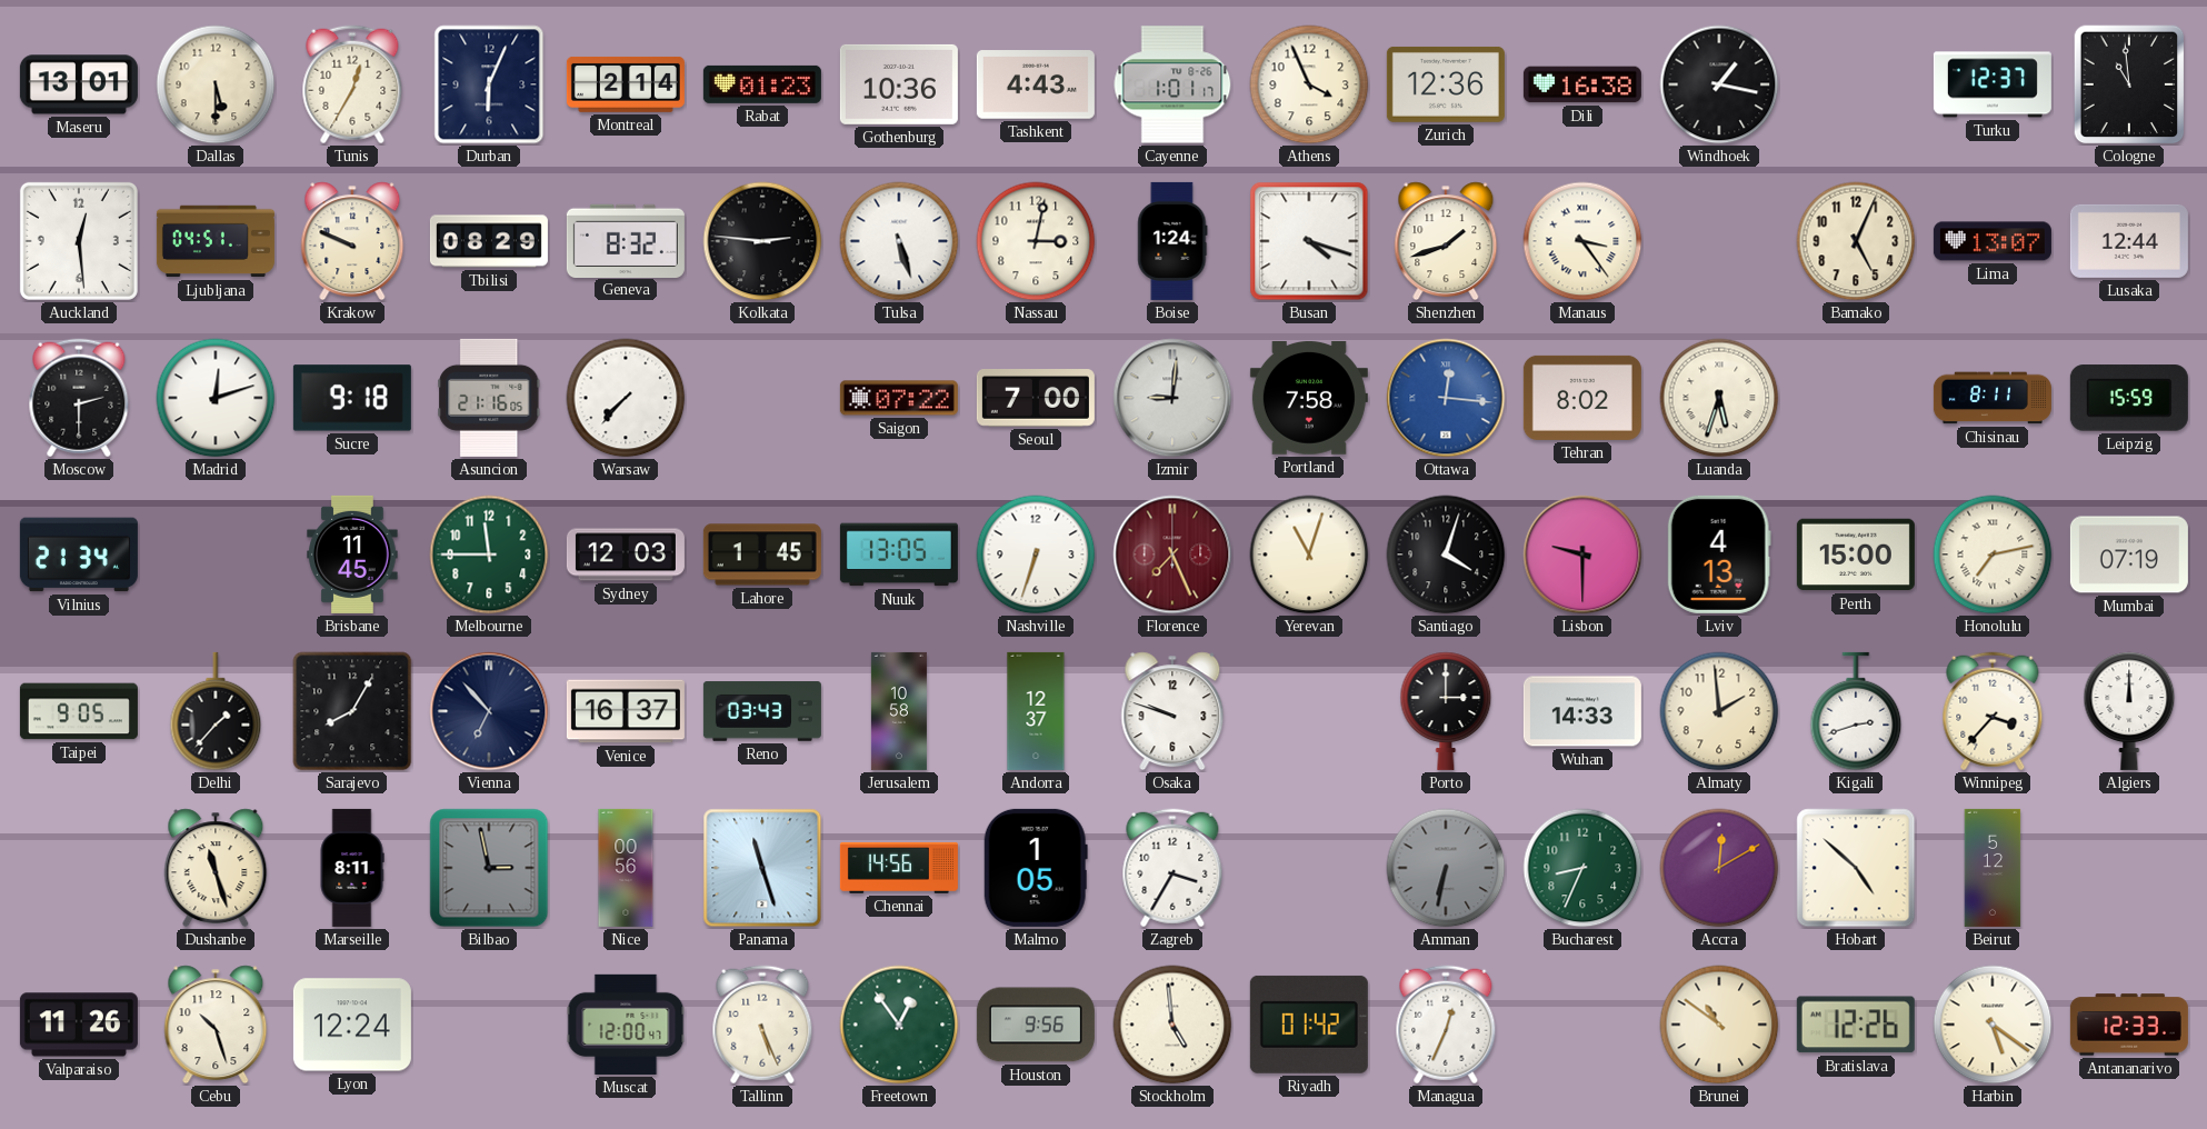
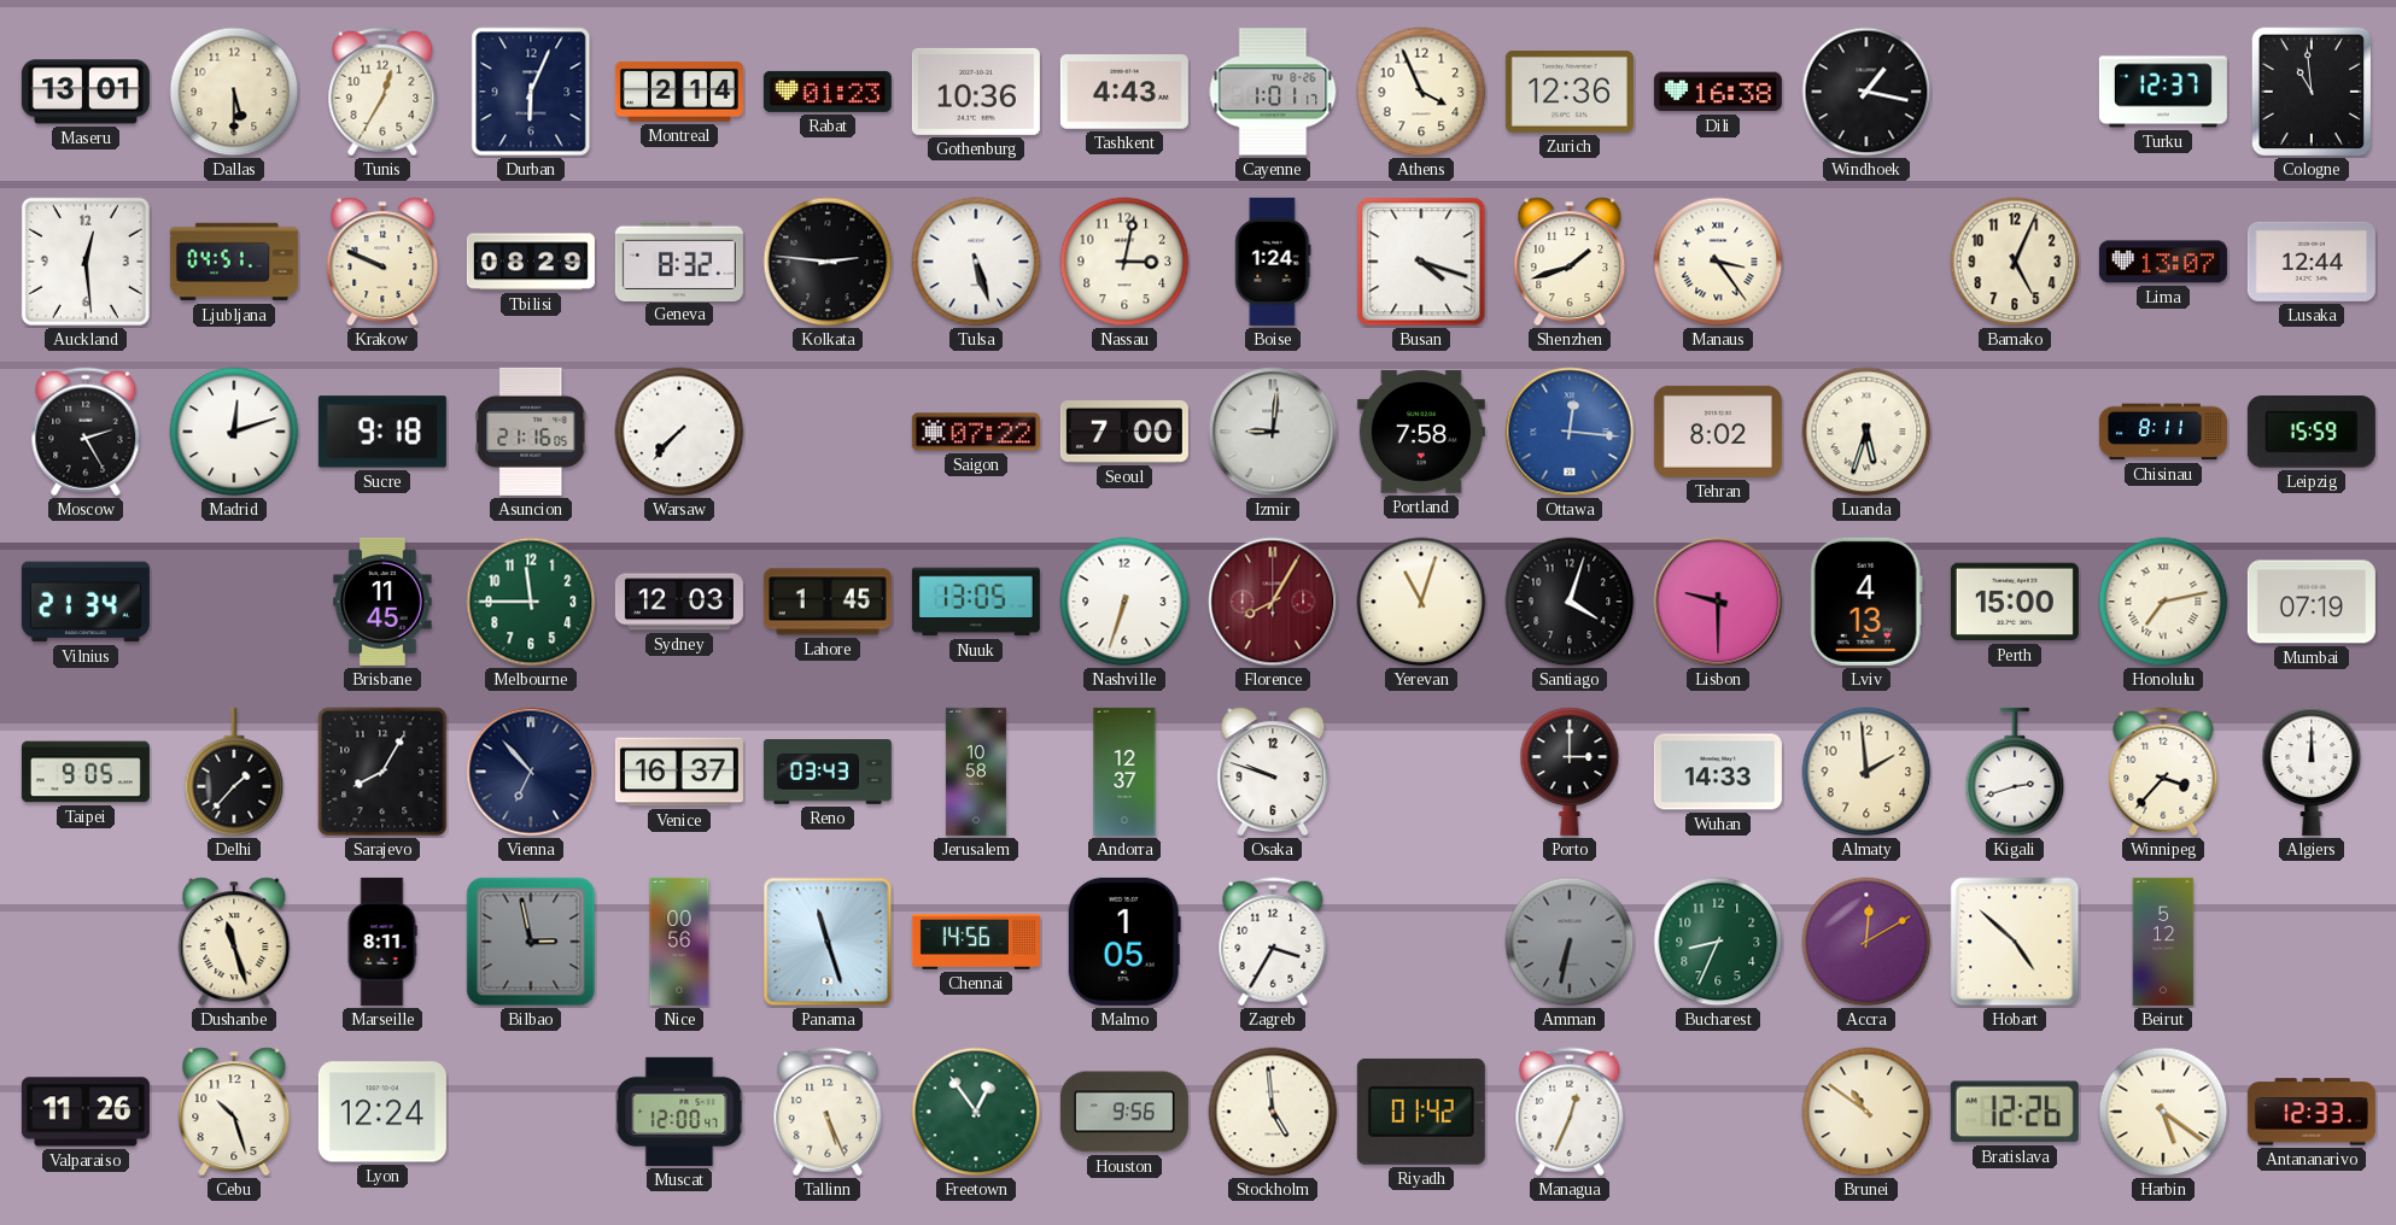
Moscow: 2:30 -> 2:25 (86, 432)
Florence: 7:26 -> 8:05 (1273, 602)
